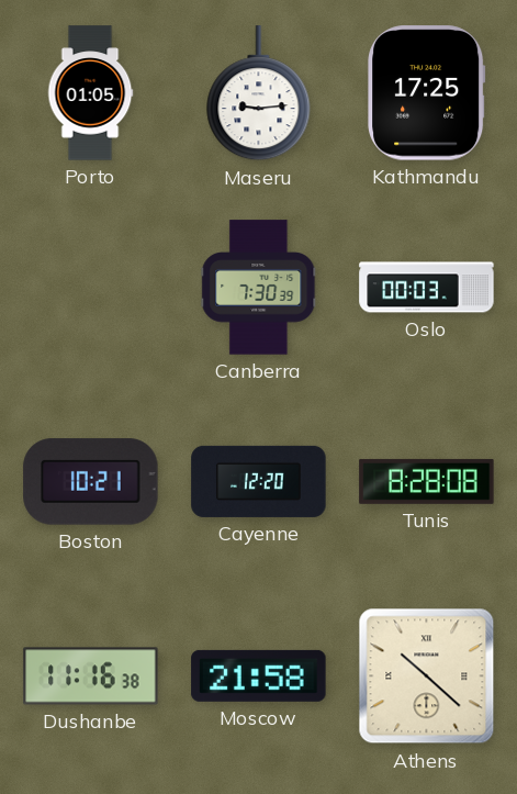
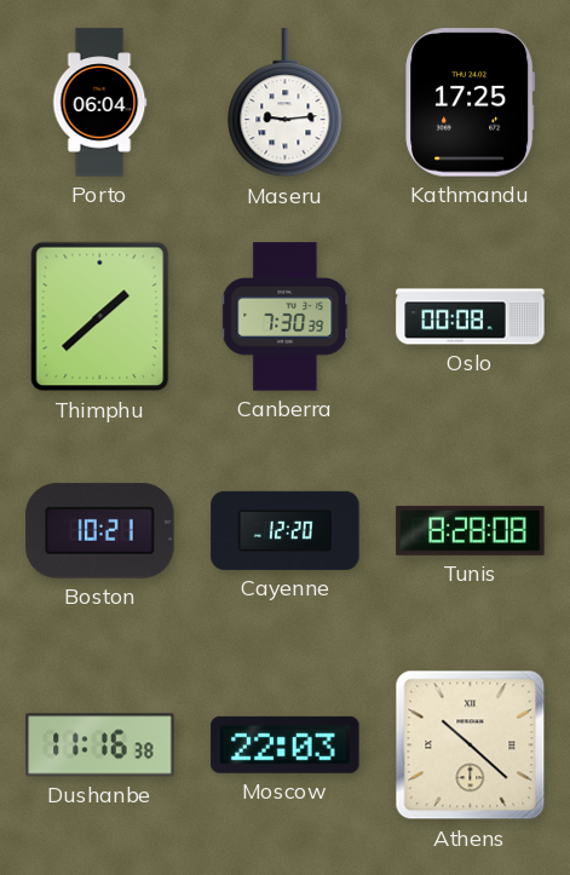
Porto: 01:05 -> 06:04 (99, 103)
Thimphu: none -> 1:38 (100, 317)
Oslo: 00:03 -> 00:08 (471, 317)
Moscow: 21:58 -> 22:03 (286, 744)
